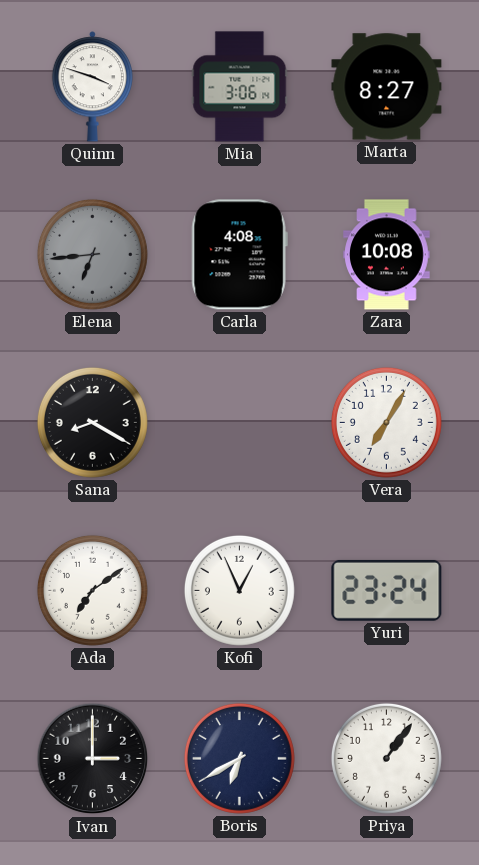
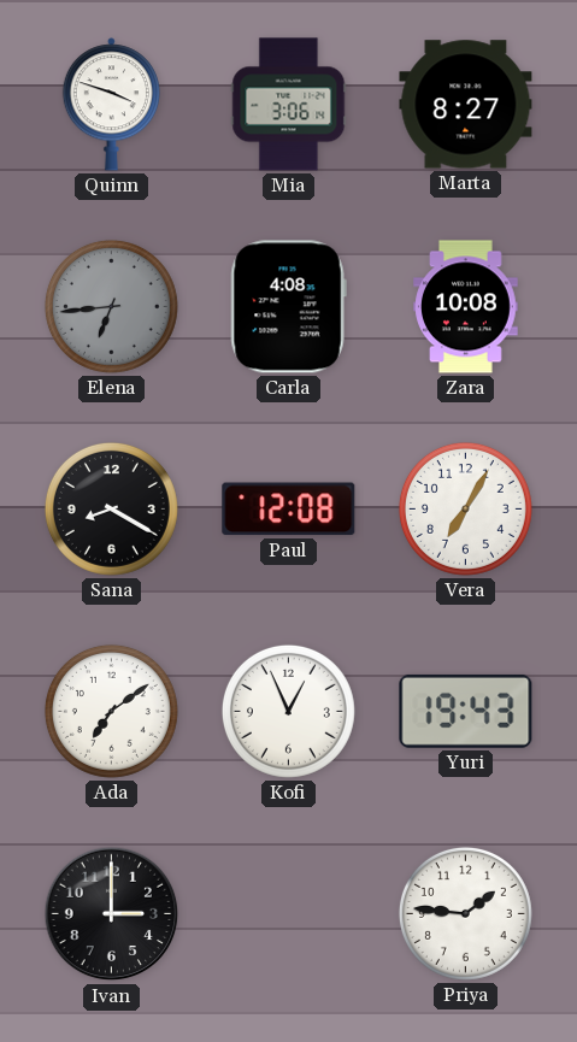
Paul: none -> 12:08 (289, 510)
Yuri: 23:24 -> 19:43 (466, 711)
Boris: 6:40 -> none (239, 758)
Priya: 1:06 -> 1:46 (465, 913)
